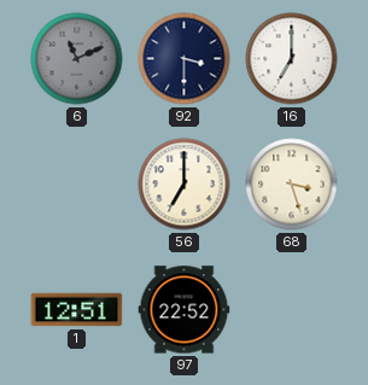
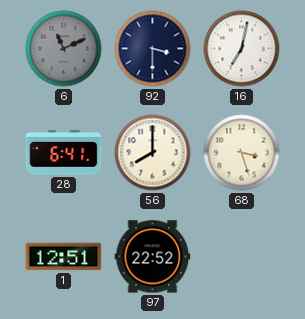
16: 7:00 -> 7:02 (242, 49)
28: none -> 6:41 (64, 152)
56: 7:00 -> 8:00 (153, 153)
